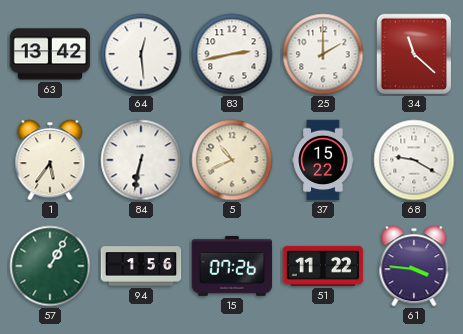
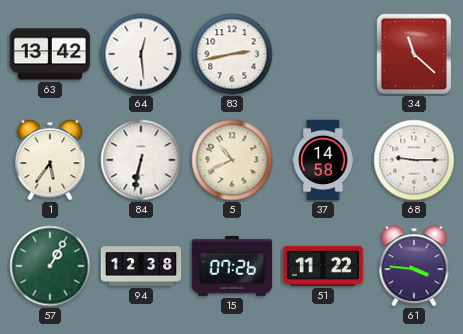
25: 2:00 -> none (323, 54)
37: 15:22 -> 14:58 (323, 160)
68: 9:20 -> 9:15 (414, 160)
94: 1:56 -> 12:38 (141, 266)
